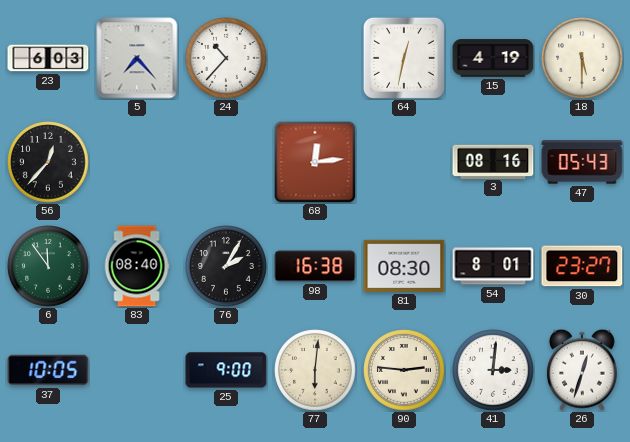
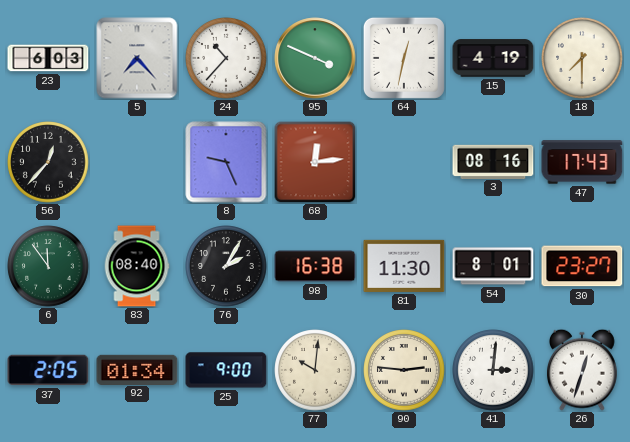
95: none -> 3:49 (315, 58)
18: 5:30 -> 7:30 (582, 58)
8: none -> 9:26 (226, 162)
47: 05:43 -> 17:43 (582, 162)
81: 08:30 -> 11:30 (404, 266)
37: 10:05 -> 2:05 (48, 370)
92: none -> 01:34 (137, 369)
77: 6:01 -> 10:01 (315, 370)
